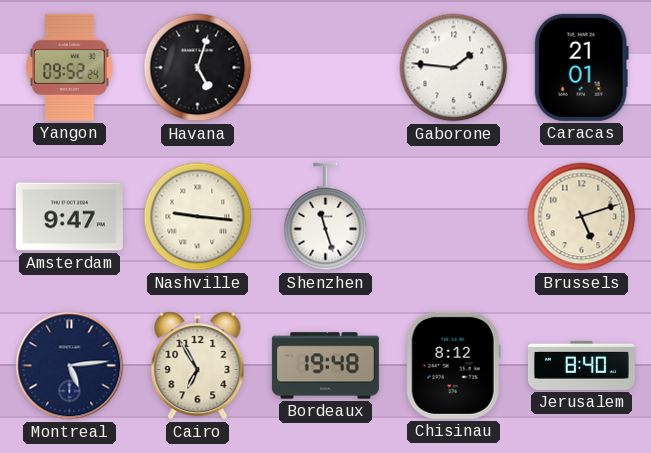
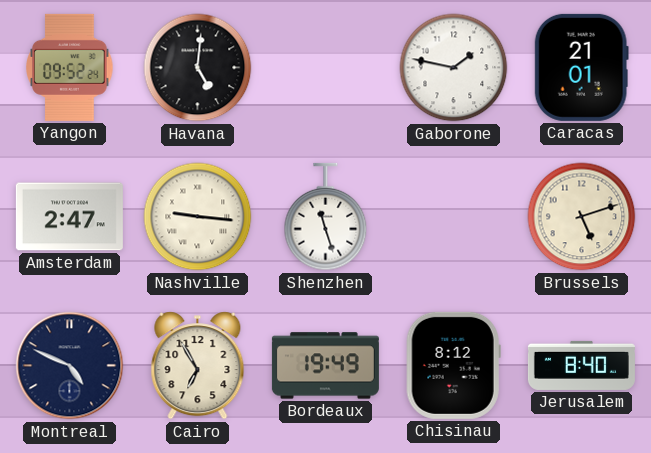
Havana: 5:03 -> 5:01 (198, 68)
Gaborone: 1:46 -> 1:47 (454, 68)
Amsterdam: 9:47 -> 2:47 (69, 217)
Montreal: 5:14 -> 4:49 (70, 366)
Bordeaux: 19:48 -> 19:49 (325, 366)
